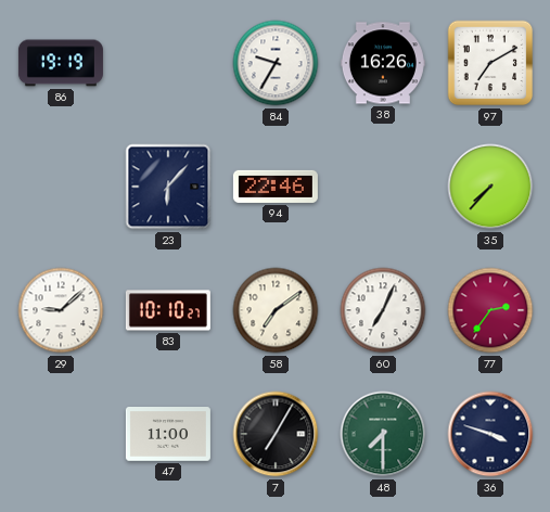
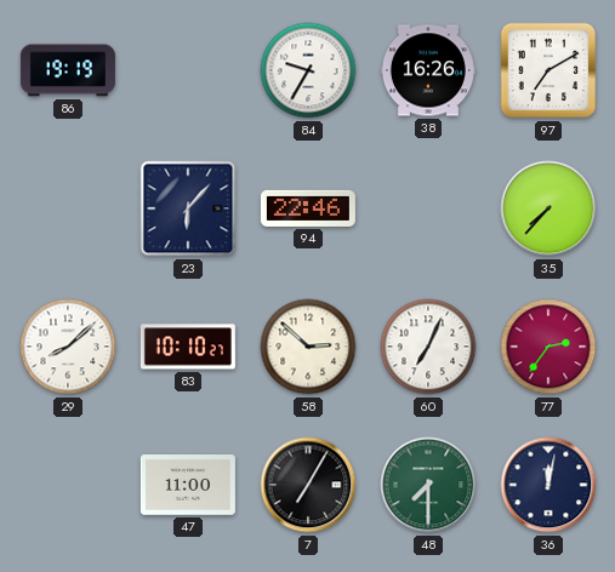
29: 9:08 -> 8:08 (68, 347)
58: 7:09 -> 2:52 (308, 347)
36: 3:48 -> 12:02 (548, 485)
